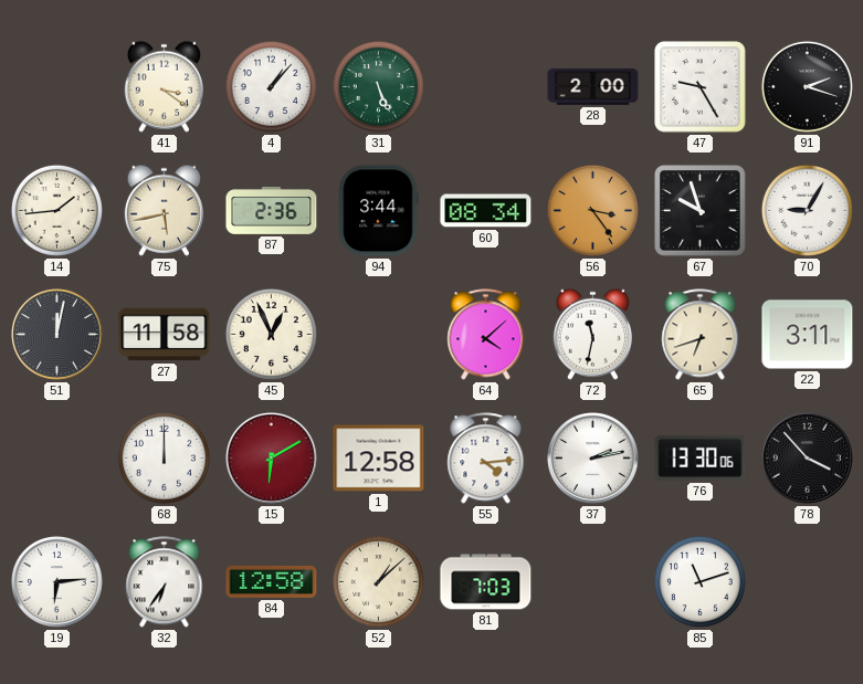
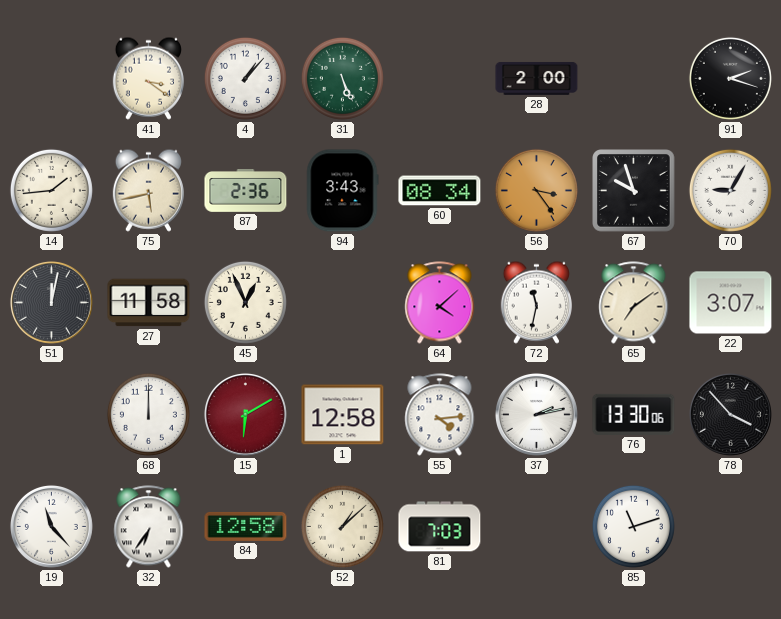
47: 9:25 -> none (701, 87)
94: 3:44 -> 3:43 (342, 191)
65: 6:42 -> 7:09 (634, 303)
22: 3:11 -> 3:07 (731, 303)
19: 6:14 -> 11:23 (51, 526)
